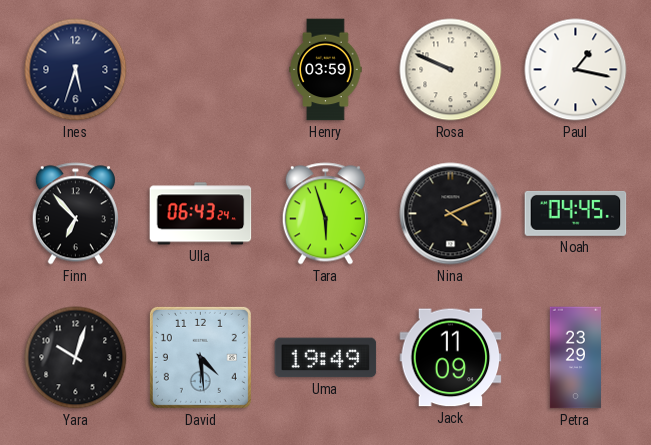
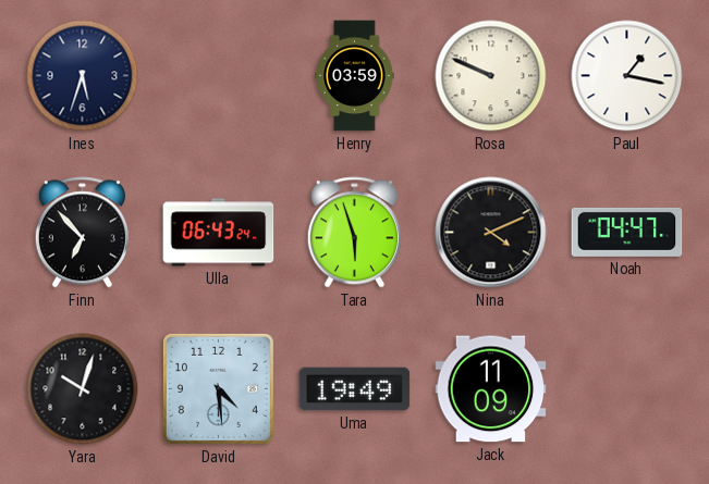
Noah: 04:45 -> 04:47 (627, 232)
Petra: 23:29 -> none (575, 358)
